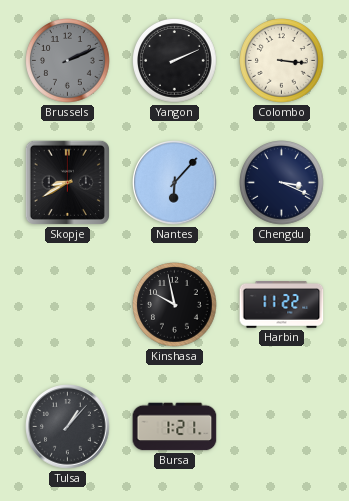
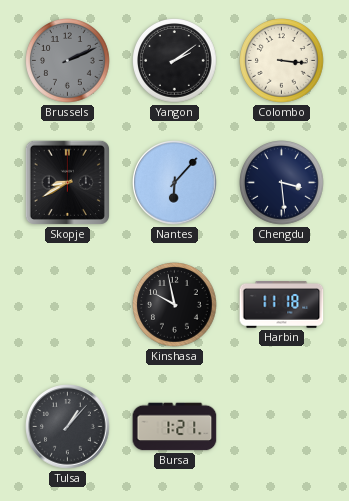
Yangon: 2:11 -> 2:09 (175, 61)
Chengdu: 3:19 -> 3:29 (282, 183)
Harbin: 11:22 -> 11:18 (282, 305)
